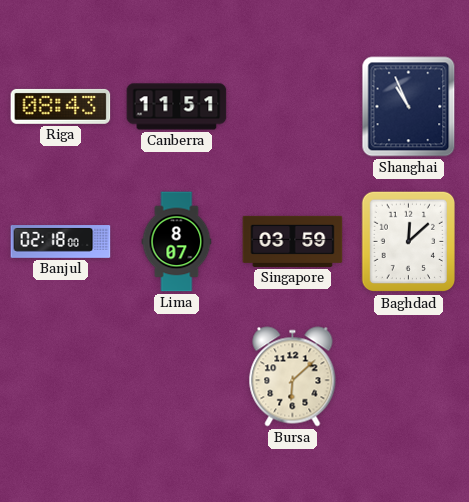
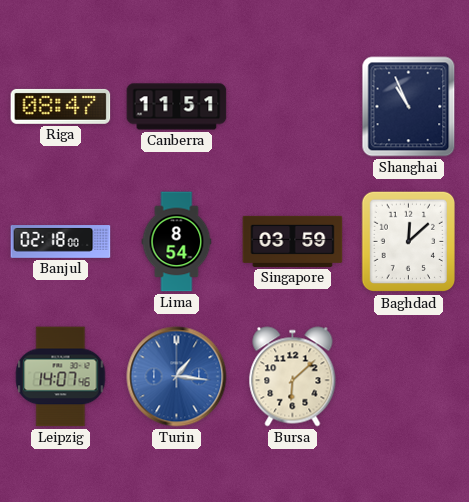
Riga: 08:43 -> 08:47 (61, 106)
Lima: 8:07 -> 8:54 (177, 242)
Leipzig: none -> 14:07 (61, 377)
Turin: none -> 1:16 (177, 377)
